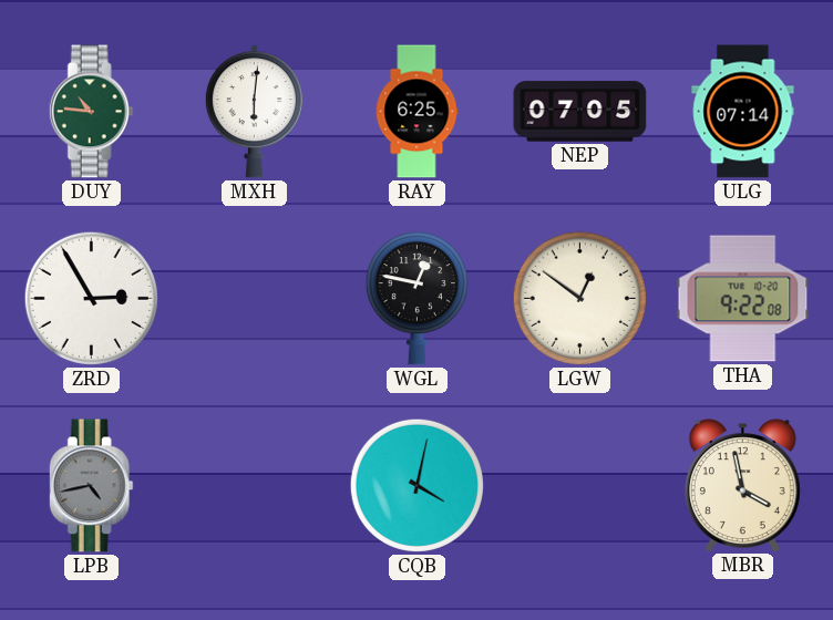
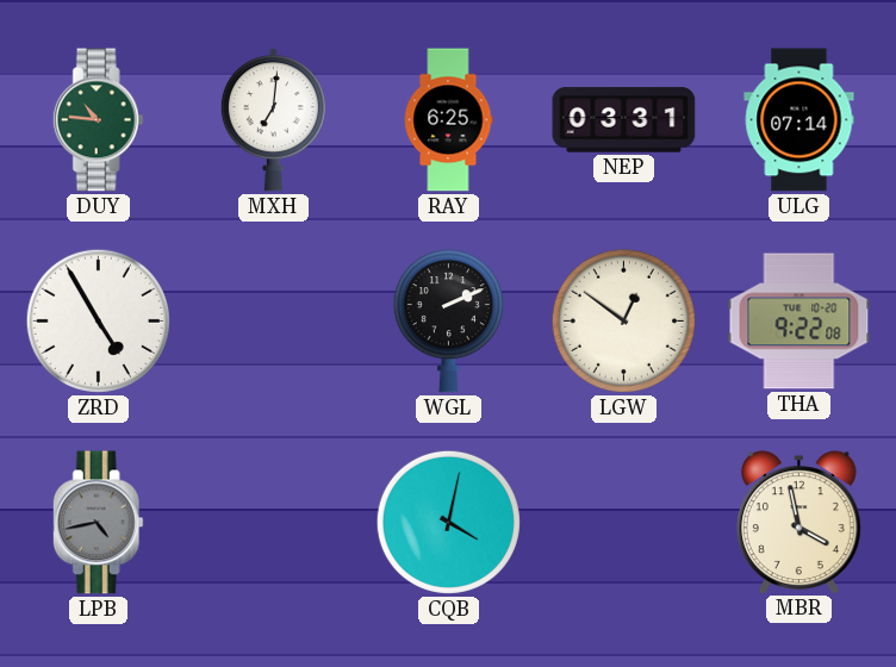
MXH: 6:01 -> 7:01 (273, 120)
NEP: 07:05 -> 03:31 (624, 120)
ZRD: 2:55 -> 4:55 (98, 320)
WGL: 12:47 -> 2:11 (448, 322)
